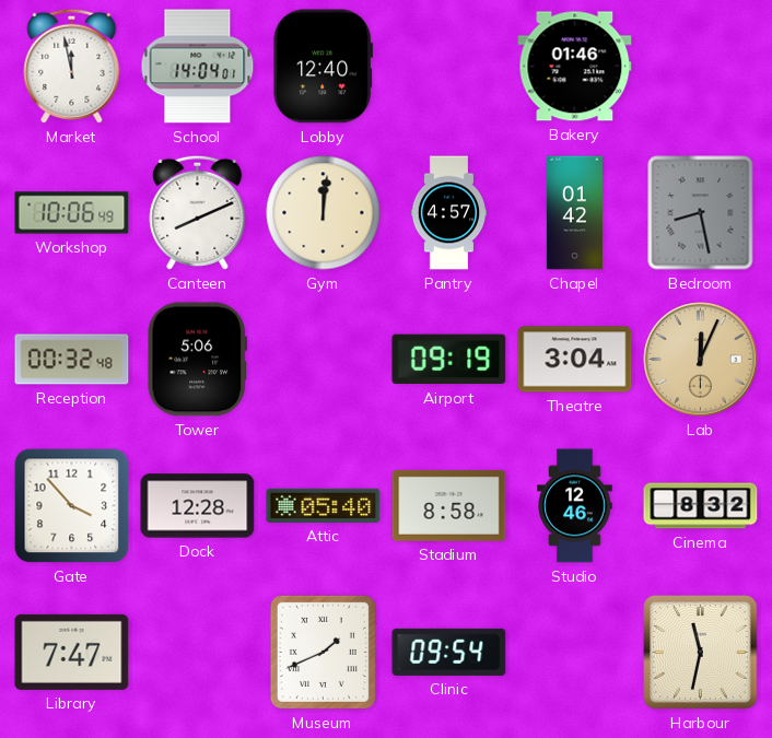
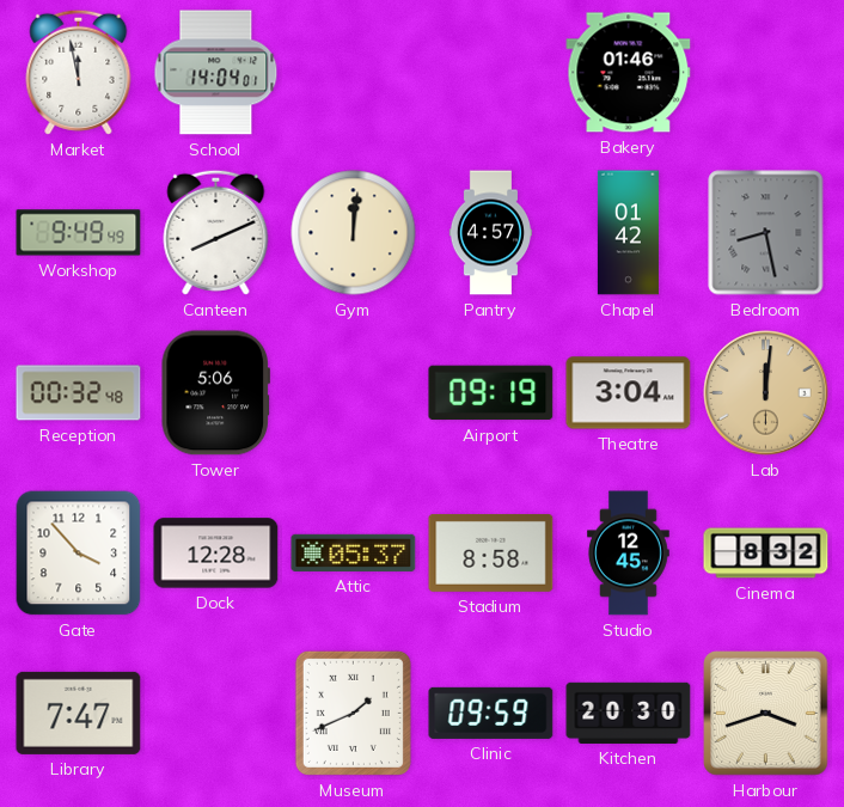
Lobby: 12:40 -> none (323, 67)
Workshop: 10:06 -> 9:49 (79, 233)
Lab: 12:04 -> 12:01 (766, 393)
Attic: 05:40 -> 05:37 (354, 552)
Studio: 12:46 -> 12:45 (629, 554)
Clinic: 09:54 -> 09:59 (491, 713)
Kitchen: none -> 20:30 (629, 713)
Harbour: 11:32 -> 3:42 (766, 714)
